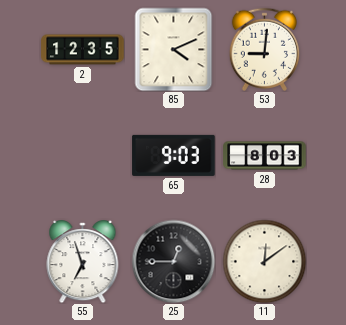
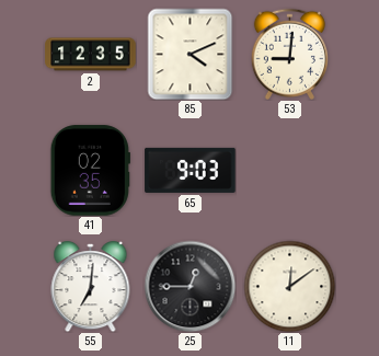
41: none -> 02:35 (90, 171)
28: 8:03 -> none (265, 156)
55: 6:57 -> 7:01 (91, 287)
